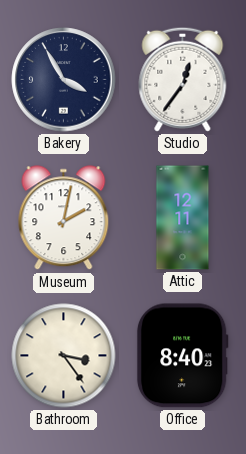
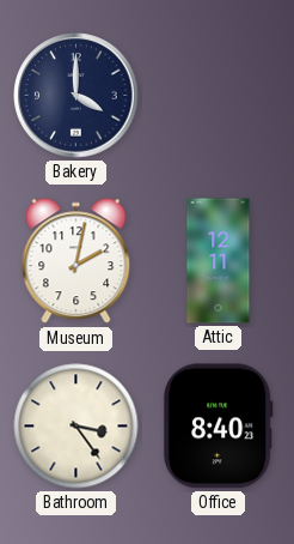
Bakery: 3:55 -> 4:00 (76, 96)
Studio: 12:36 -> none (183, 79)
